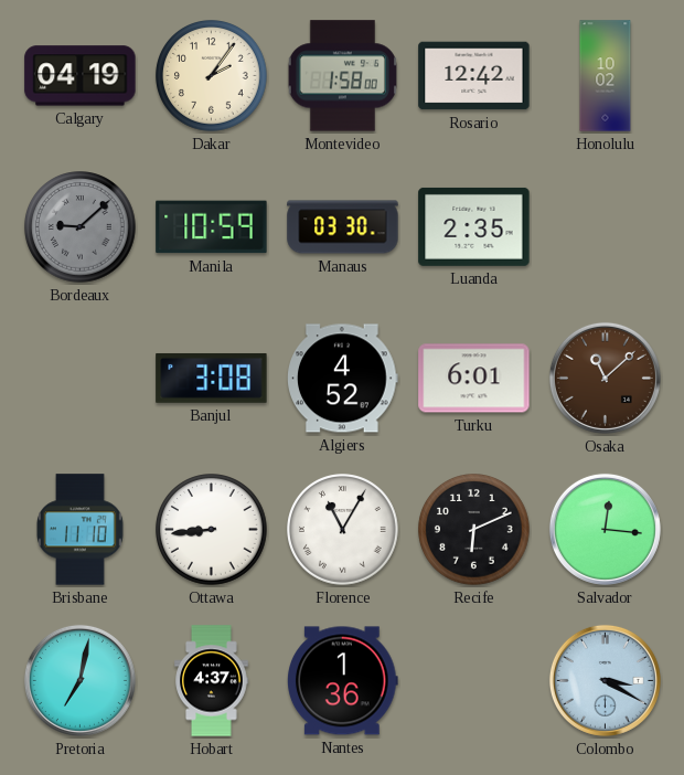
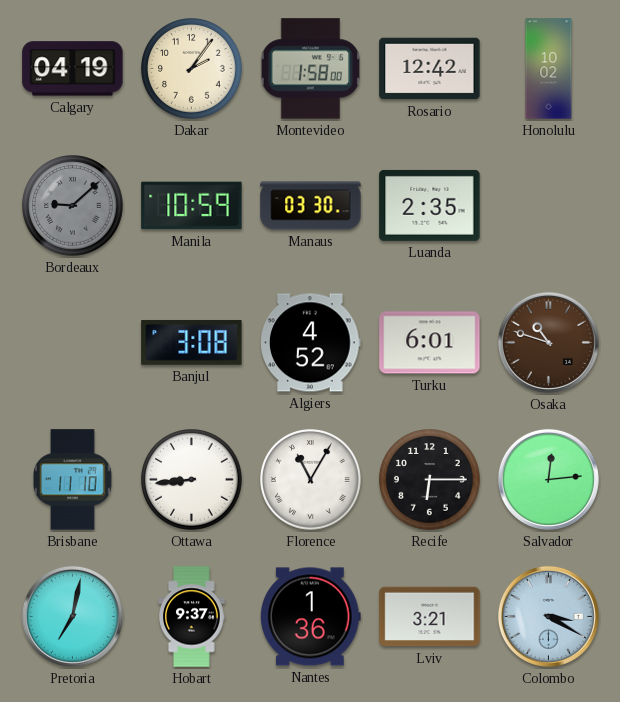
Osaka: 11:08 -> 10:48 (548, 342)
Recife: 6:11 -> 6:15 (430, 480)
Salvador: 12:16 -> 12:14 (548, 479)
Hobart: 4:37 -> 9:37 (192, 617)
Lviv: none -> 3:21 (430, 617)
